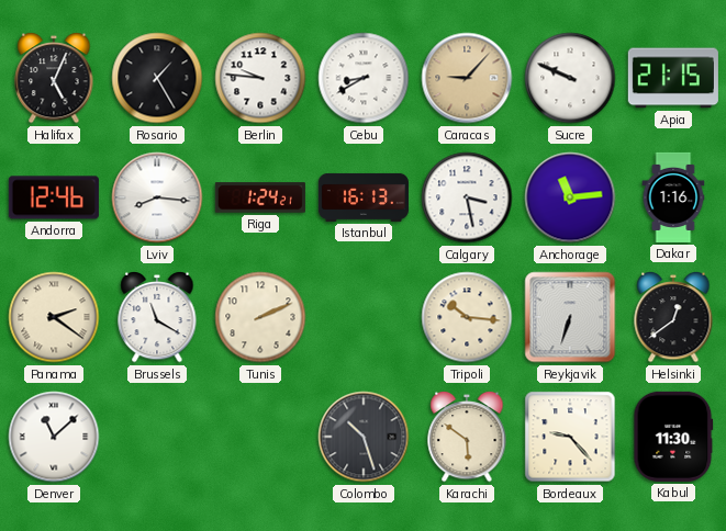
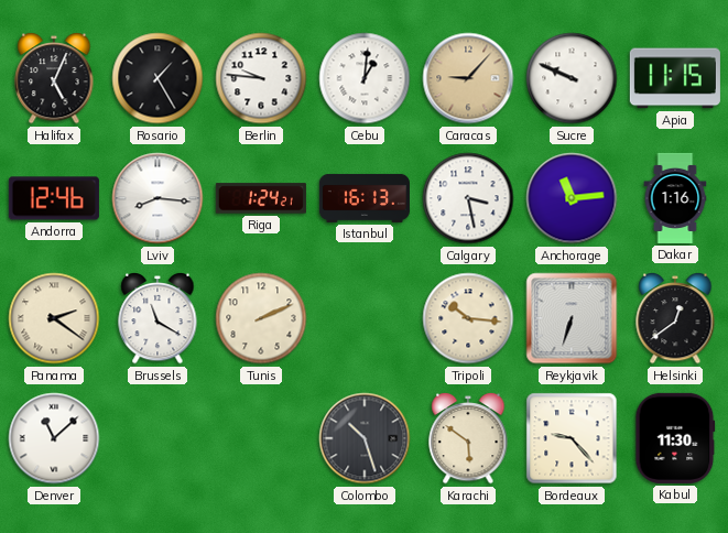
Cebu: 8:40 -> 1:01 (365, 78)
Apia: 21:15 -> 11:15 (675, 78)
